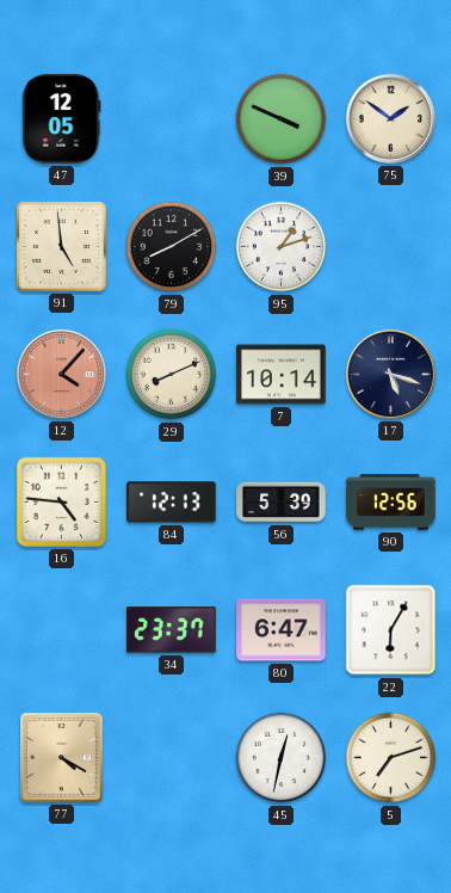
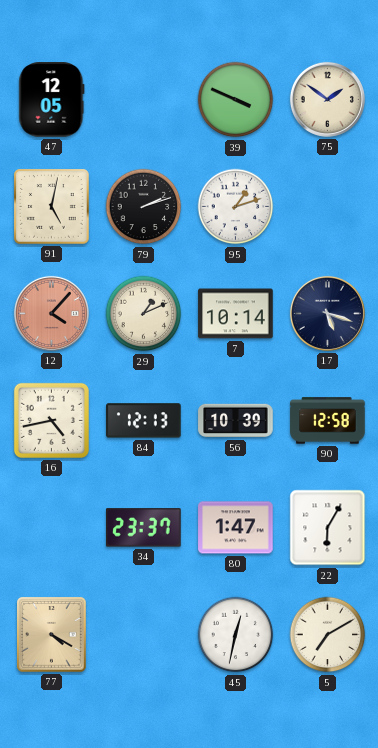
91: 4:59 -> 5:02 (52, 207)
79: 8:10 -> 2:12 (144, 207)
29: 8:11 -> 1:11 (144, 314)
16: 4:46 -> 4:43 (51, 420)
56: 5:39 -> 10:39 (236, 421)
90: 12:56 -> 12:58 (328, 421)
80: 6:47 -> 1:47 (236, 528)
5: 7:12 -> 7:10 (328, 635)
